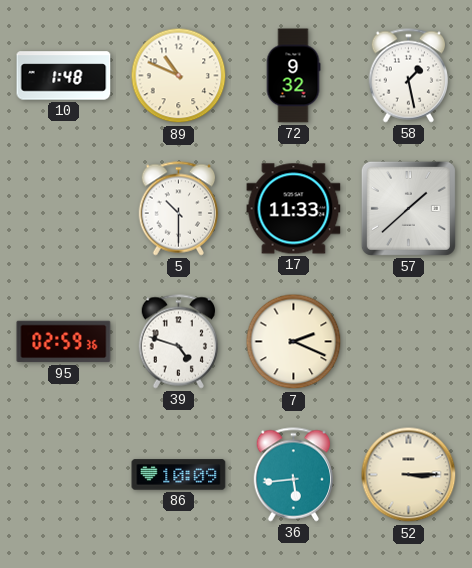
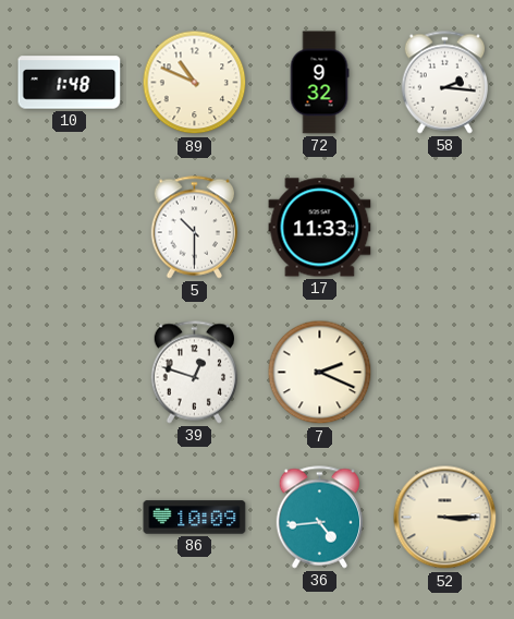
58: 1:28 -> 2:16 (445, 83)
57: 1:38 -> none (408, 208)
95: 02:59 -> none (64, 342)
39: 4:48 -> 12:48 (195, 373)
36: 5:44 -> 4:44 (320, 518)
